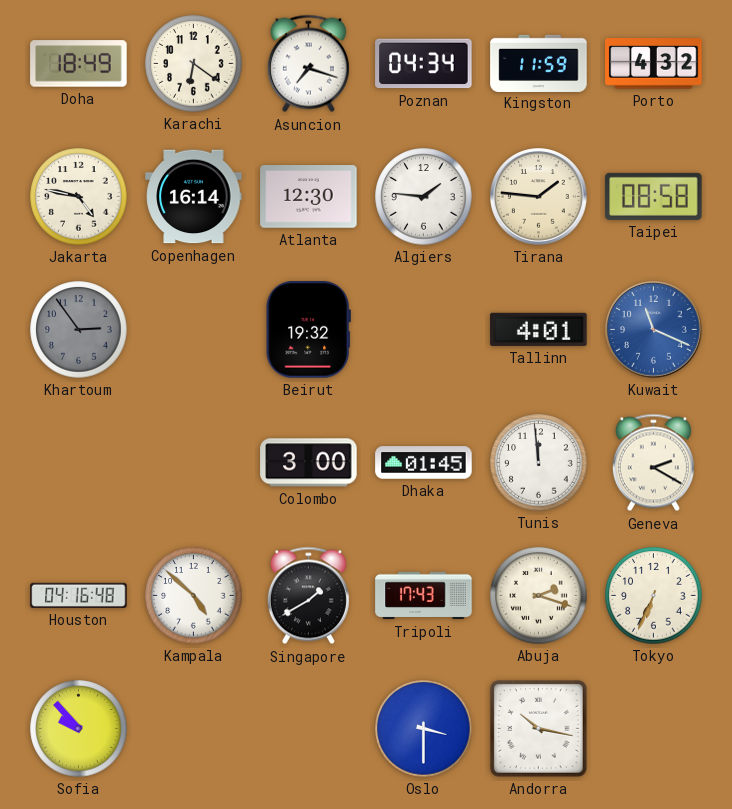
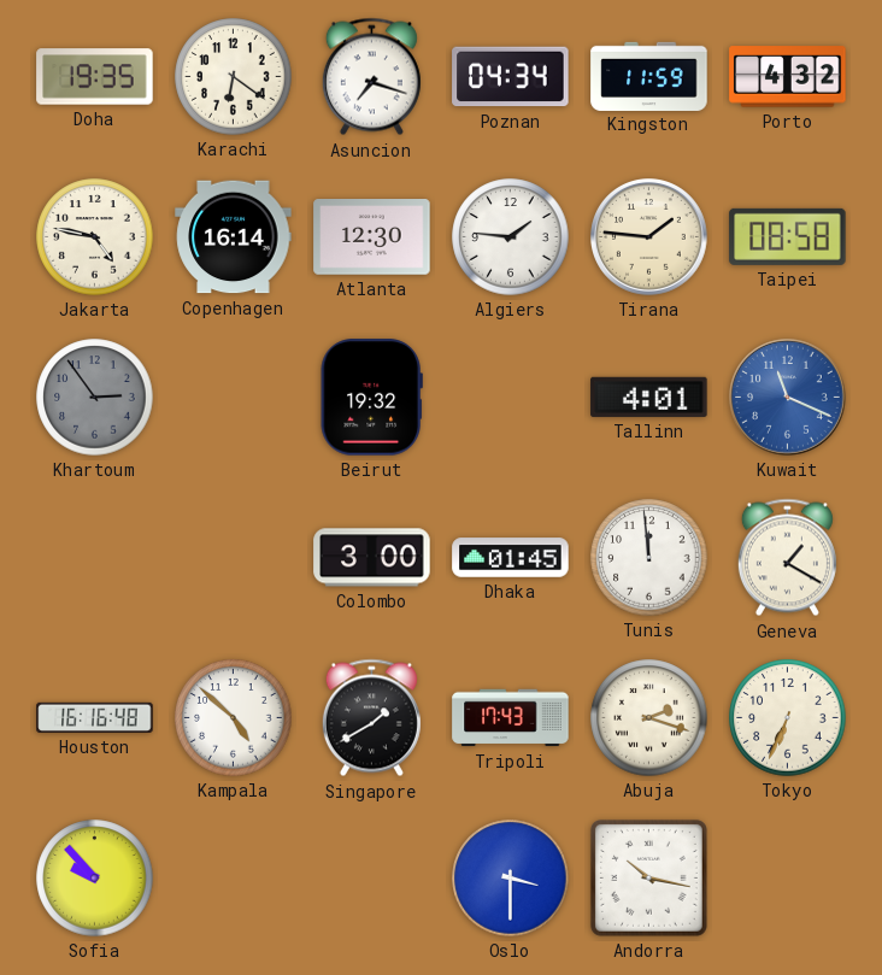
Doha: 18:49 -> 19:35 (95, 77)
Geneva: 2:20 -> 1:20 (787, 558)
Houston: 04:16 -> 16:16 (95, 717)
